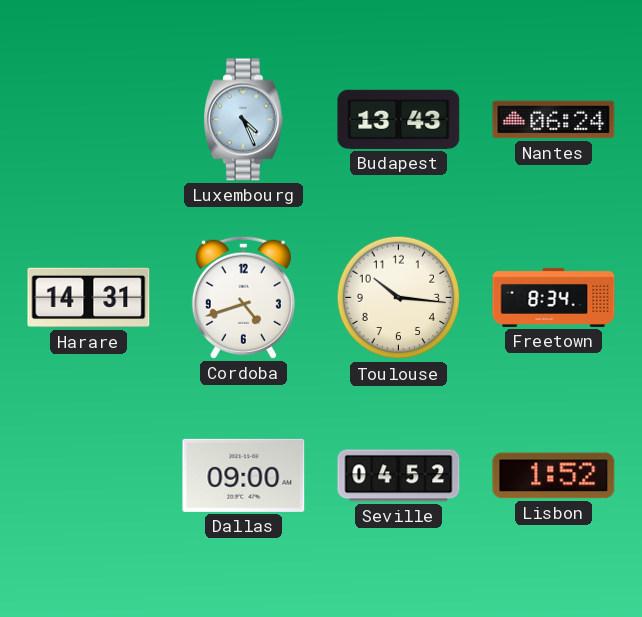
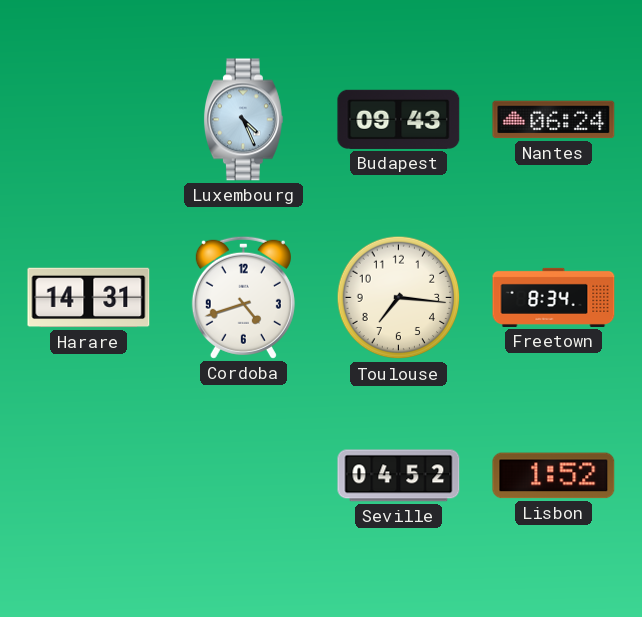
Budapest: 13:43 -> 09:43 (399, 119)
Toulouse: 10:16 -> 7:16 (399, 298)
Dallas: 09:00 -> none (244, 475)
